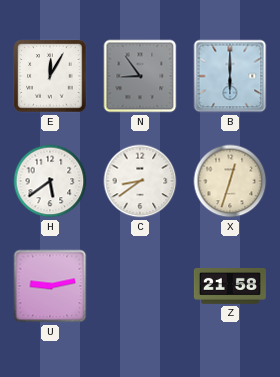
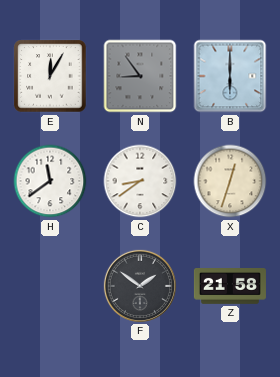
H: 5:39 -> 11:39 (50, 181)
U: 9:13 -> none (50, 286)
F: none -> 1:51 (140, 286)
